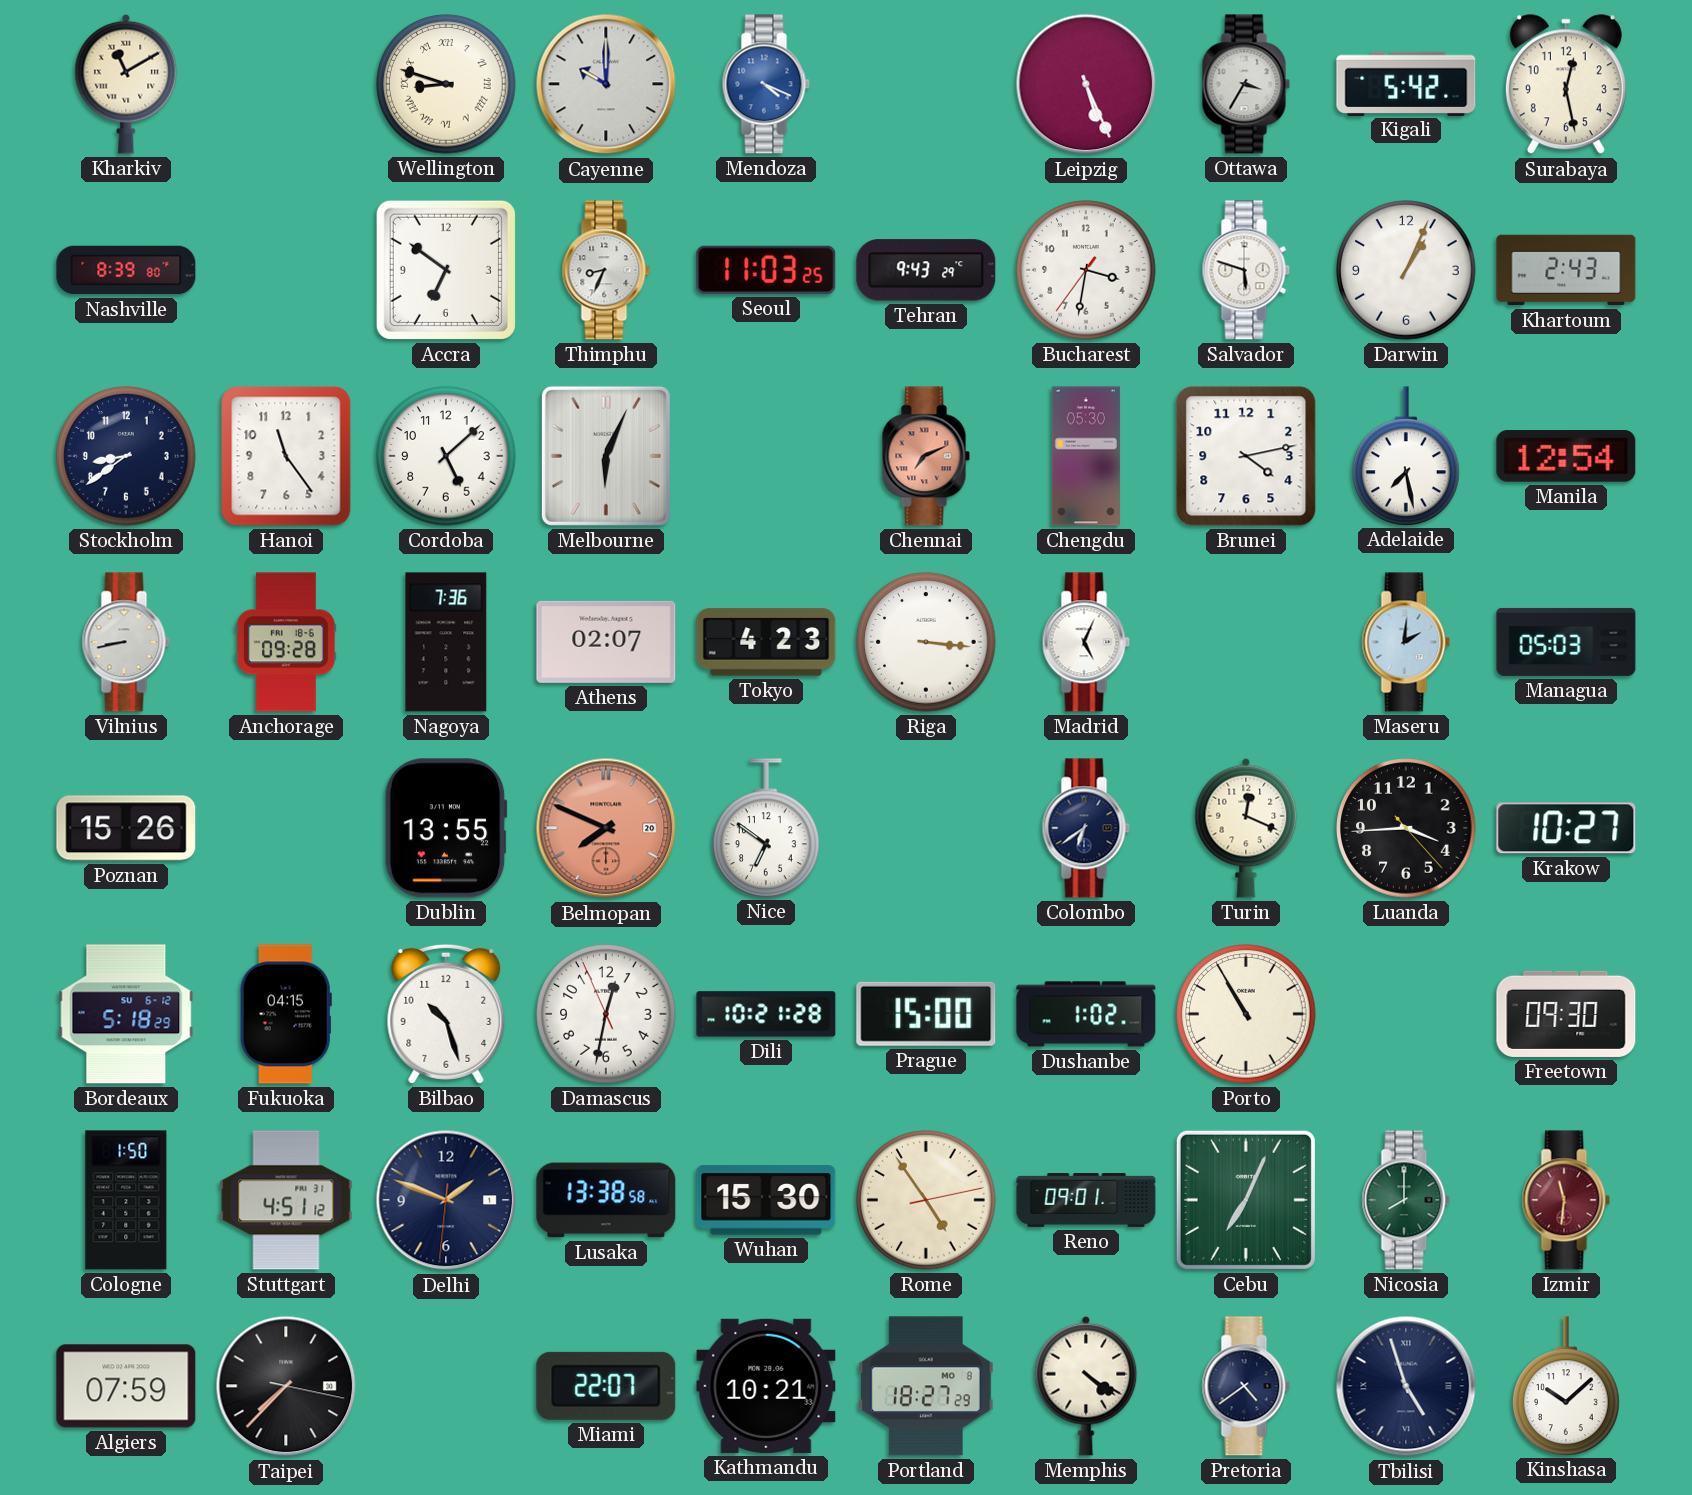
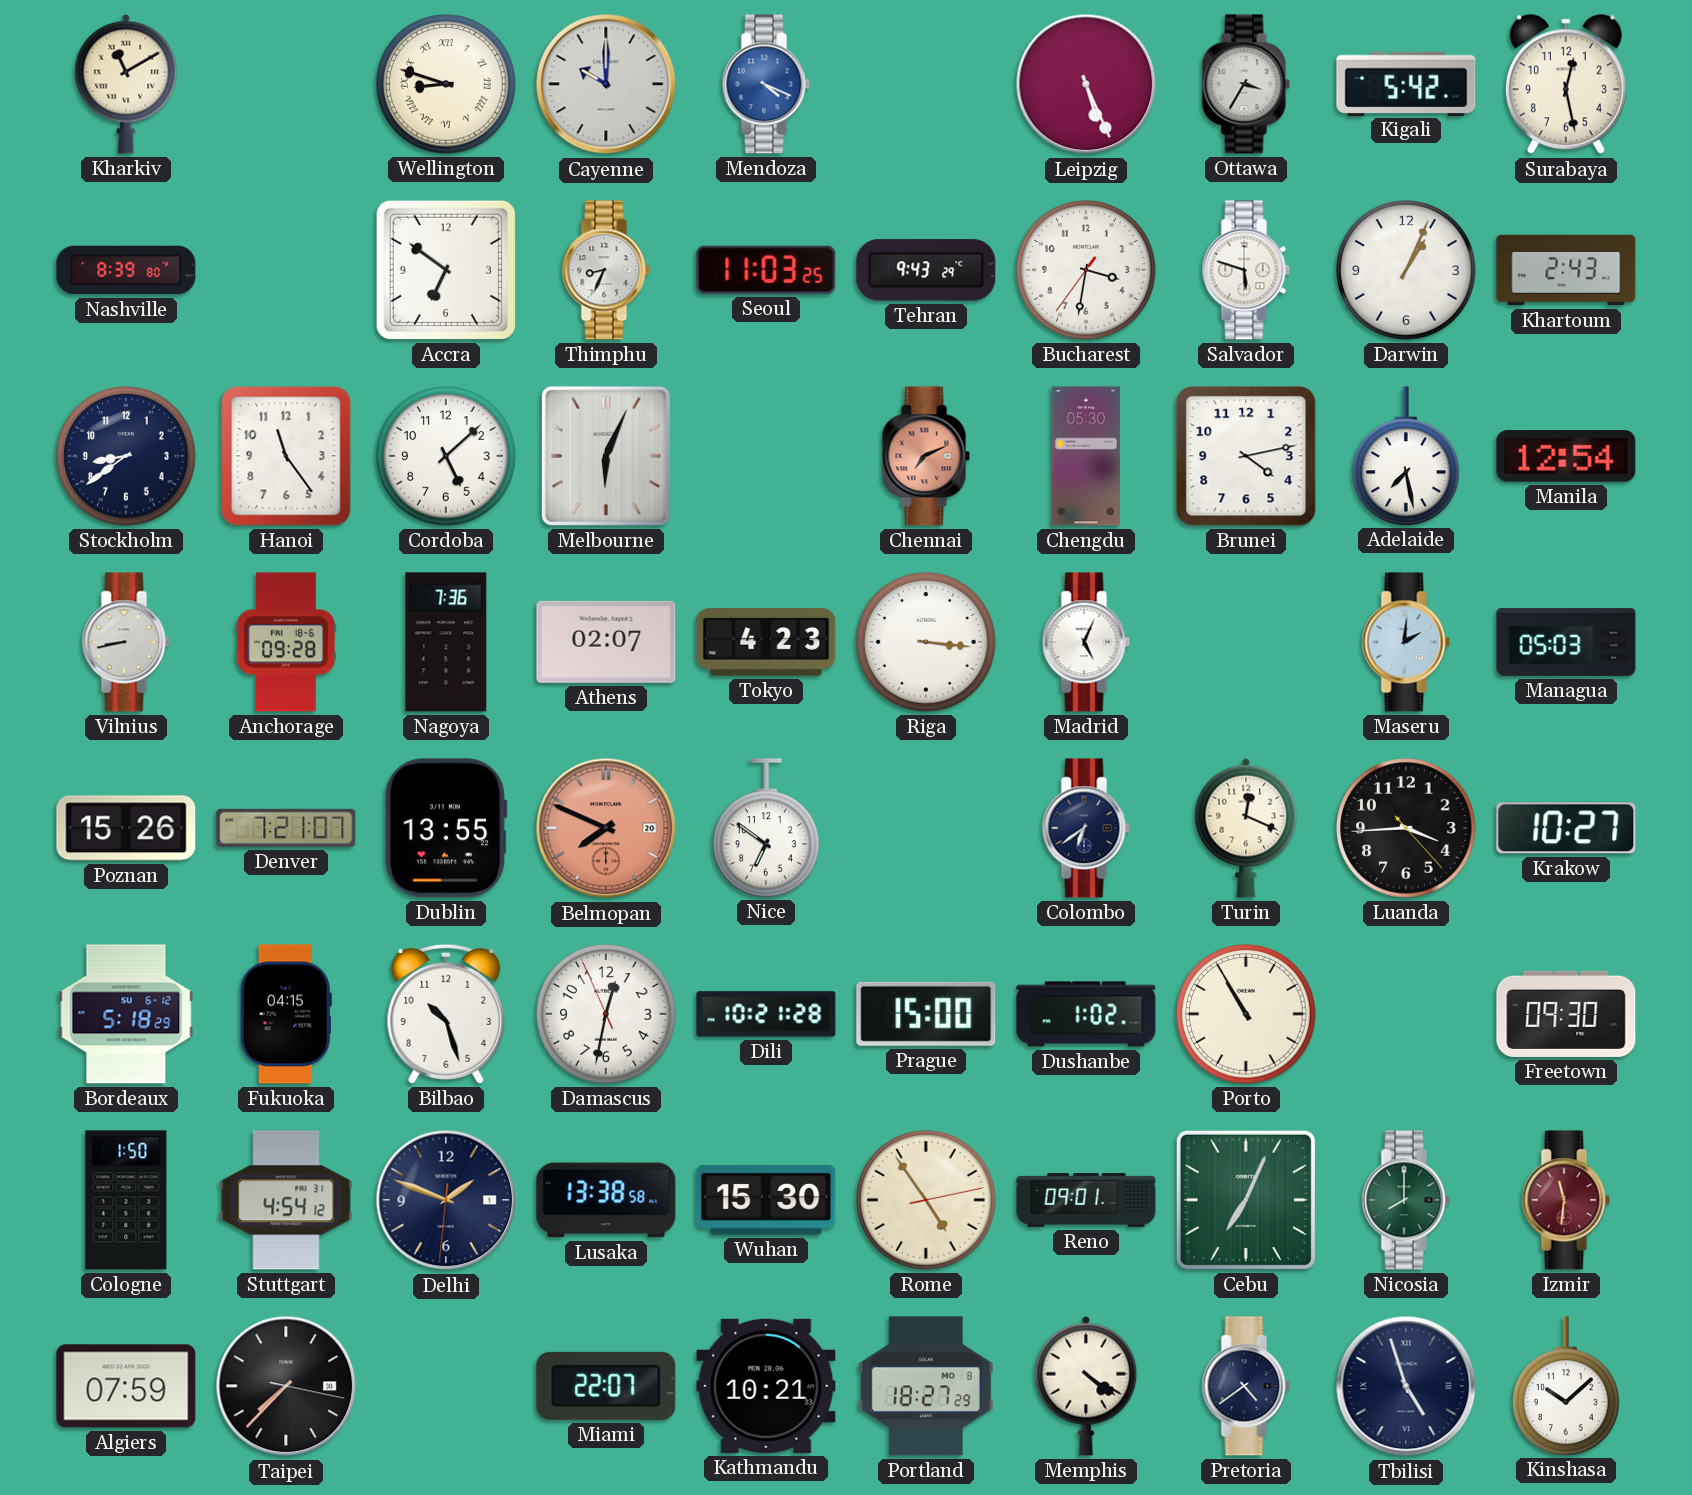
Denver: none -> 7:21 (286, 828)
Stuttgart: 4:51 -> 4:54 (286, 1200)
